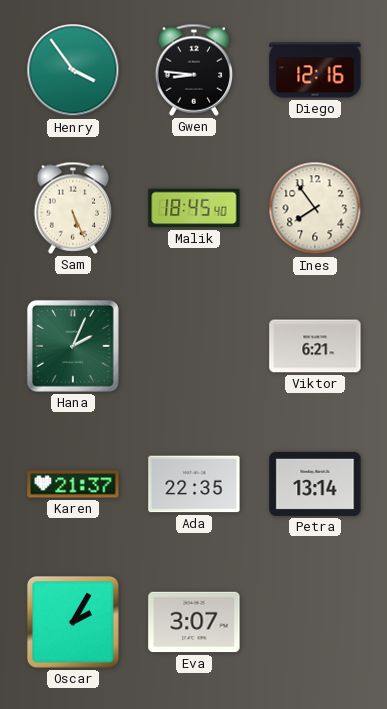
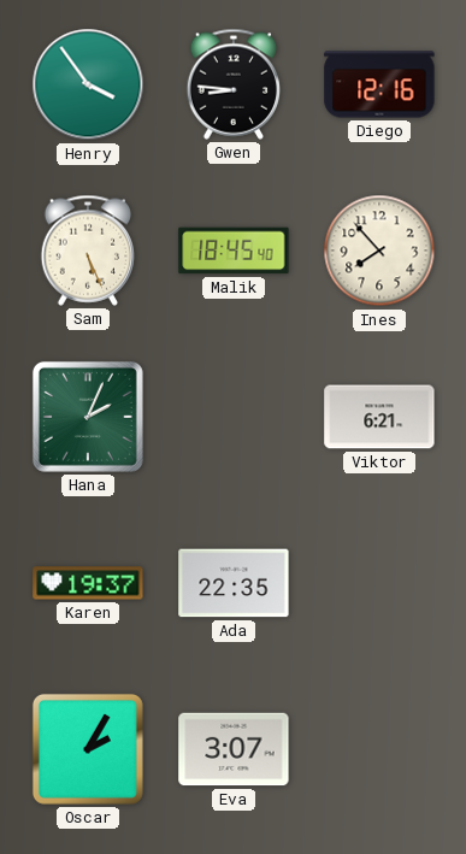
Ines: 7:54 -> 7:53 (379, 251)
Karen: 21:37 -> 19:37 (88, 583)
Petra: 13:14 -> none (315, 484)
